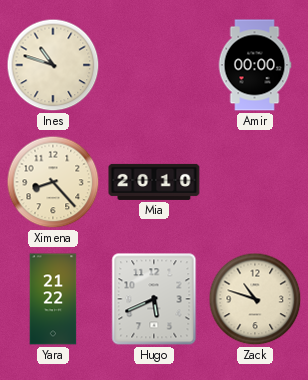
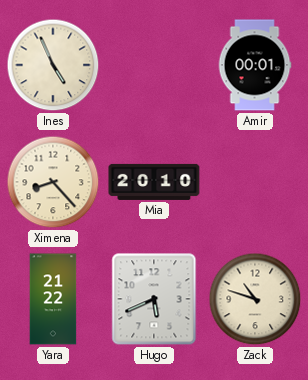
Ines: 10:48 -> 4:56 (53, 65)
Amir: 00:00 -> 00:01 (255, 65)
